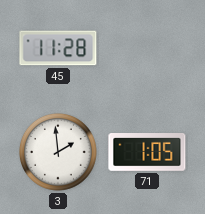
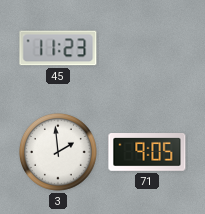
45: 11:28 -> 11:23 (58, 48)
71: 1:05 -> 9:05 (147, 153)
